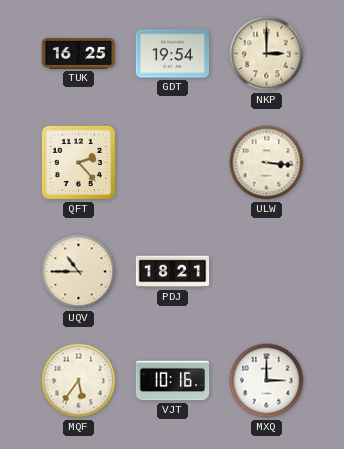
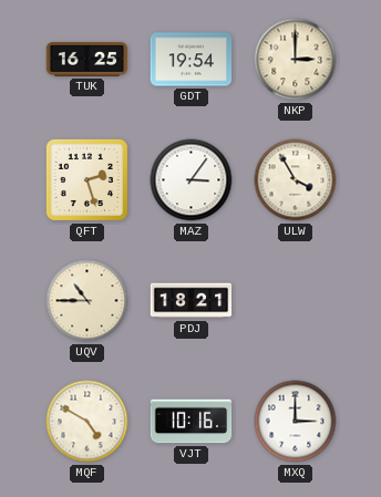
QFT: 2:23 -> 2:27 (86, 179)
MAZ: none -> 3:06 (192, 180)
ULW: 3:16 -> 3:55 (296, 180)
MQF: 5:36 -> 4:50 (87, 422)
